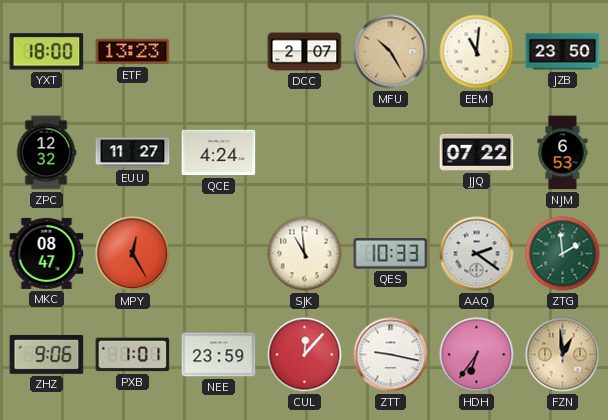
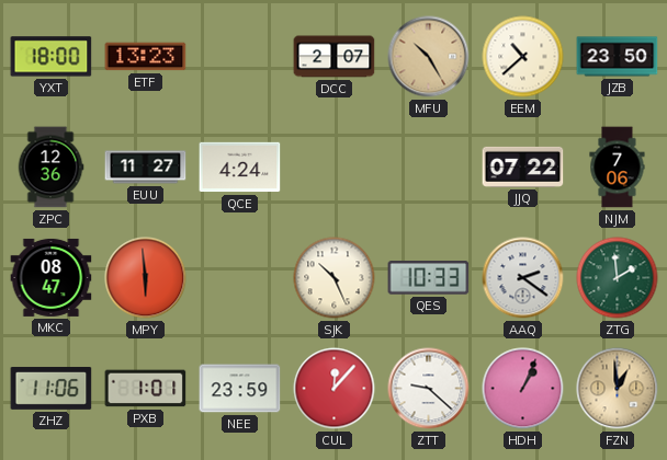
EEM: 11:01 -> 10:38 (523, 57)
ZPC: 12:32 -> 12:36 (50, 168)
NJM: 6:53 -> 7:06 (618, 168)
MPY: 12:25 -> 5:59 (146, 278)
SJK: 10:59 -> 10:26 (335, 278)
ZHZ: 9:06 -> 11:06 (52, 388)
ZTT: 9:17 -> 9:22 (429, 389)
HDH: 6:36 -> 1:04 (523, 389)
